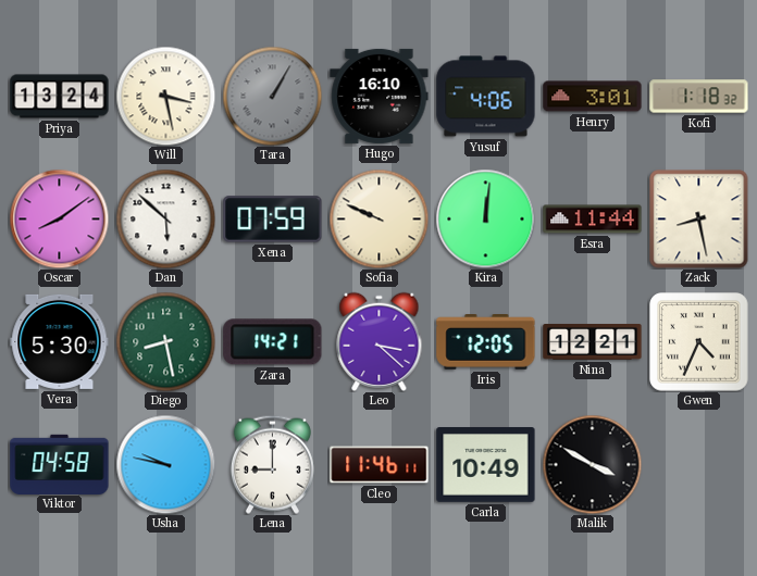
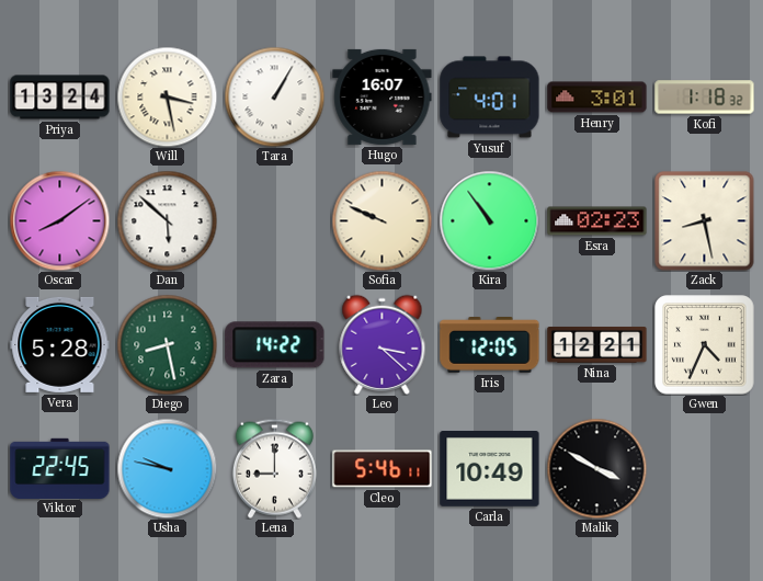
Tara dial: grey -> white (274, 96)
Hugo: 16:10 -> 16:07 (383, 96)
Yusuf: 4:06 -> 4:01 (490, 98)
Xena: 07:59 -> none (273, 220)
Kira: 12:01 -> 10:54 (489, 220)
Esra: 11:44 -> 02:23 (597, 221)
Vera: 5:30 -> 5:28 (60, 344)
Zara: 14:21 -> 14:22 (275, 345)
Viktor: 04:58 -> 22:45 (60, 468)
Cleo: 11:46 -> 5:46 (383, 469)
